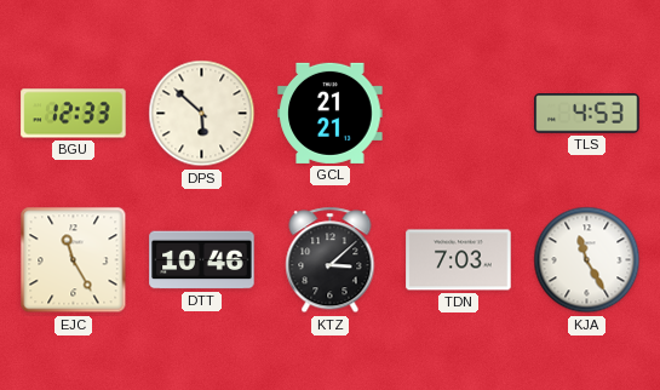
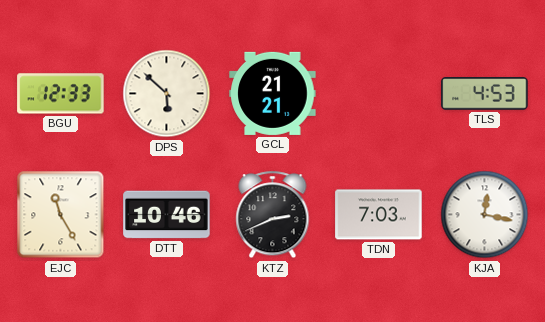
KTZ: 3:08 -> 2:41 (273, 215)
KJA: 11:25 -> 12:17 (485, 215)
